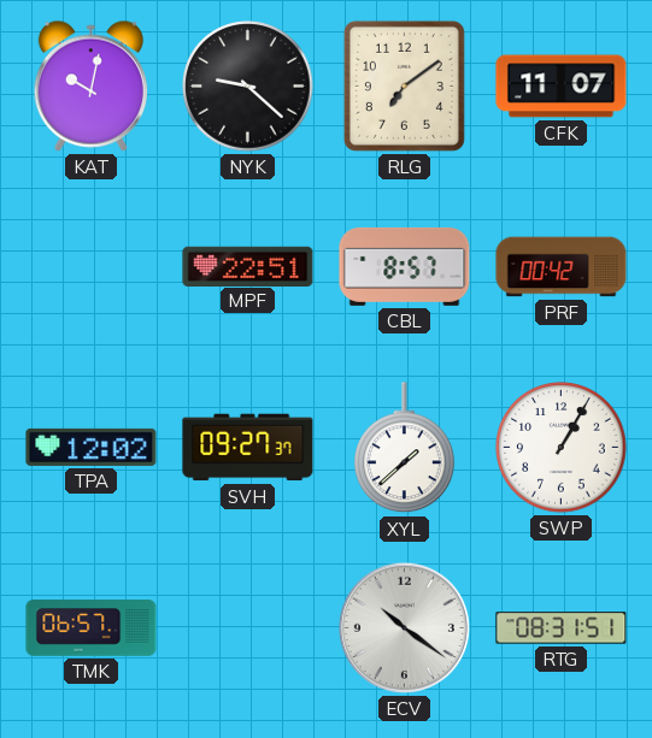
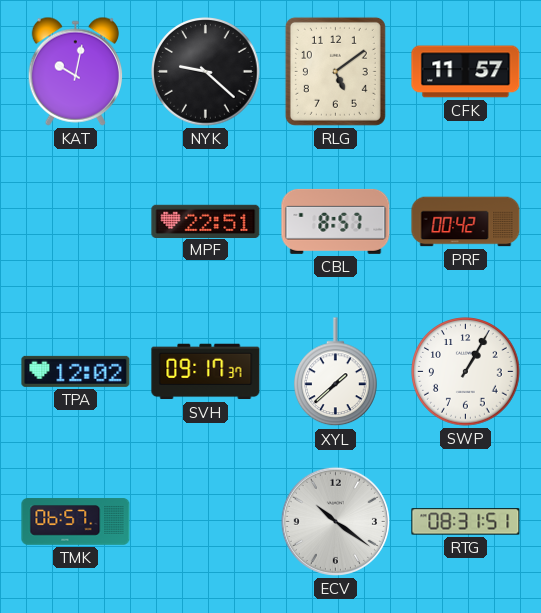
RLG: 7:09 -> 5:09 (335, 71)
CFK: 11:07 -> 11:57 (466, 72)
SVH: 09:27 -> 09:17 (206, 372)
